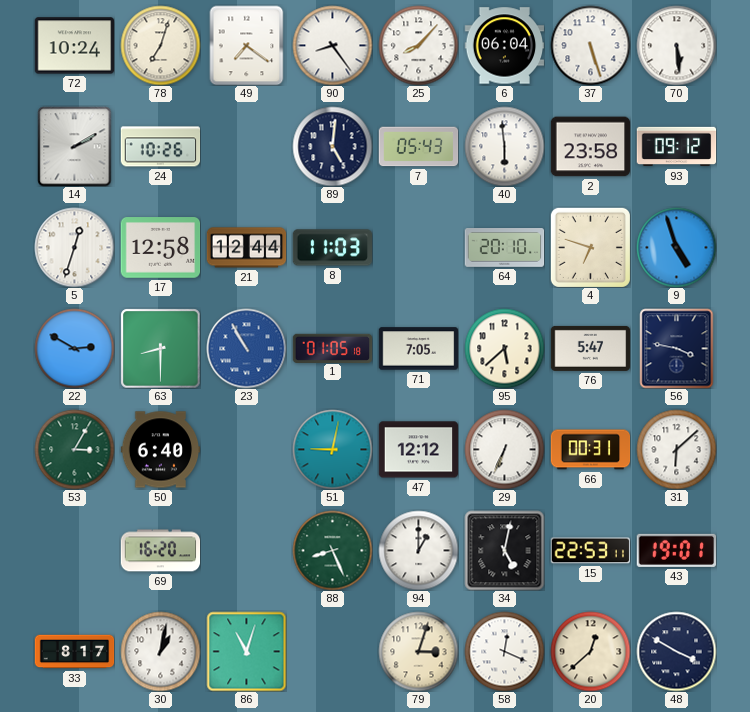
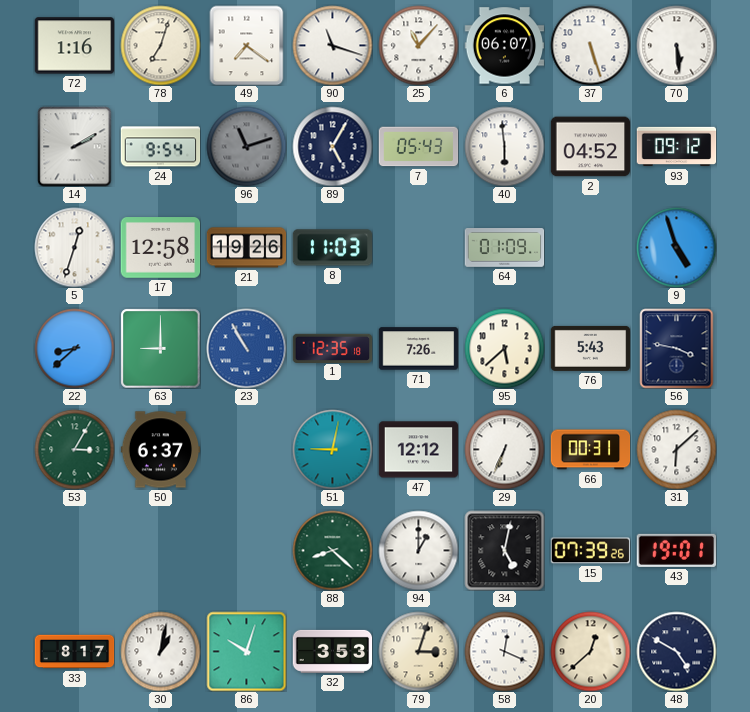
72: 10:24 -> 1:16 (74, 46)
90: 8:24 -> 11:18 (332, 45)
25: 8:07 -> 11:07 (418, 45)
6: 06:04 -> 06:07 (504, 46)
24: 10:26 -> 9:54 (160, 147)
96: none -> 11:12 (246, 146)
89: 5:01 -> 5:05 (332, 146)
2: 23:58 -> 04:52 (590, 147)
21: 12:44 -> 19:26 (246, 248)
64: 20:10 -> 01:09 (504, 248)
4: 6:48 -> none (590, 247)
22: 2:50 -> 8:38 (74, 348)
63: 8:30 -> 9:00 (160, 348)
1: 01:05 -> 12:35 (332, 348)
71: 7:05 -> 7:26 (418, 349)
76: 5:47 -> 5:43 (590, 348)
50: 6:40 -> 6:37 (160, 450)
69: 16:20 -> none (160, 551)
88: 8:26 -> 8:22 (332, 550)
15: 22:53 -> 07:39 (590, 551)
86: 11:03 -> 10:03 (246, 651)
32: none -> 3:53 (332, 651)
48: 3:50 -> 4:50 (676, 651)
